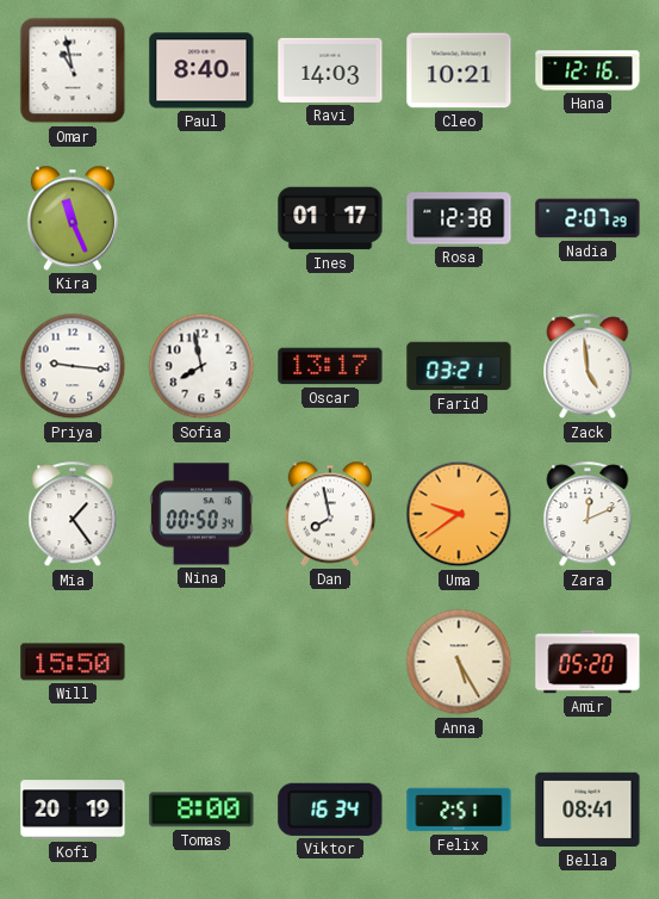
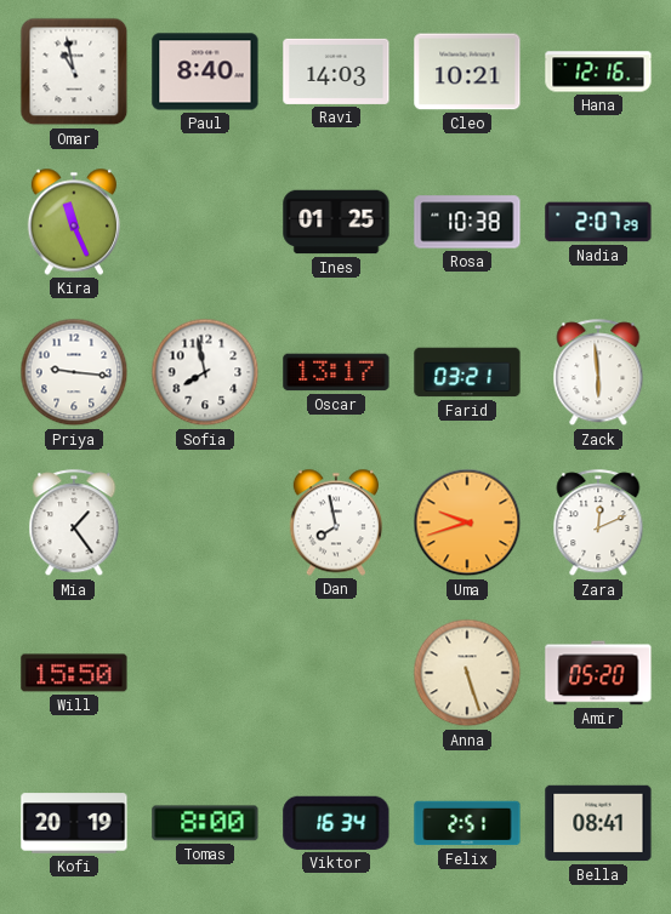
Ines: 01:17 -> 01:25 (336, 222)
Rosa: 12:38 -> 10:38 (467, 222)
Zack: 4:59 -> 5:59 (598, 373)
Nina: 00:50 -> none (203, 514)
Uma: 9:39 -> 9:42 (467, 522)
Anna: 5:25 -> 5:27 (467, 673)
